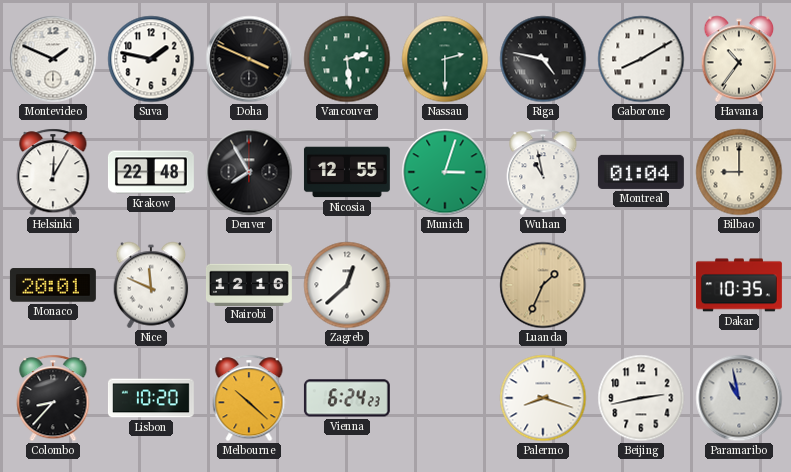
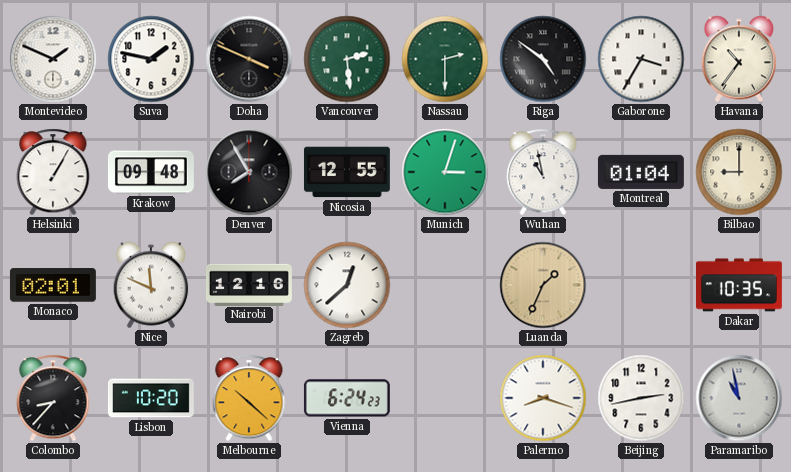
Riga: 4:47 -> 4:51 (543, 59)
Gaborone: 8:10 -> 3:35 (641, 59)
Helsinki: 12:05 -> 1:05 (53, 172)
Krakow: 22:48 -> 09:48 (151, 172)
Monaco: 20:01 -> 02:01 (53, 285)
